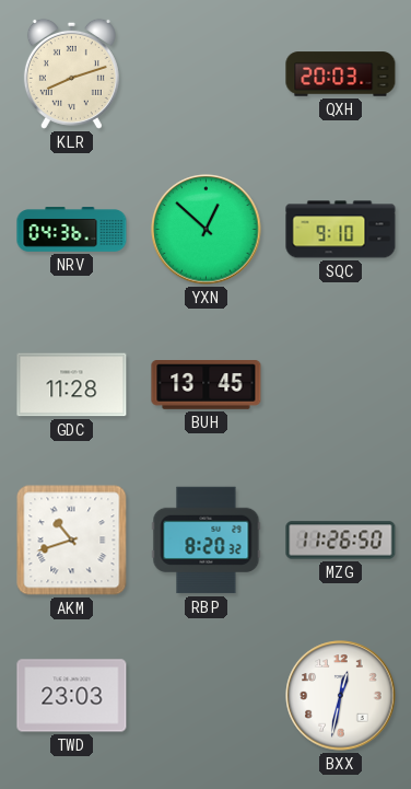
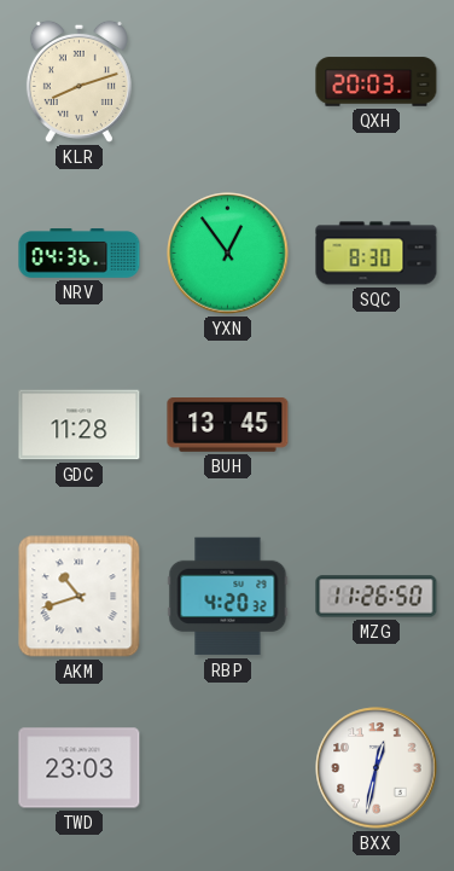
YXN: 12:52 -> 12:54 (228, 254)
SQC: 9:10 -> 8:30 (377, 254)
RBP: 8:20 -> 4:20 (228, 597)
